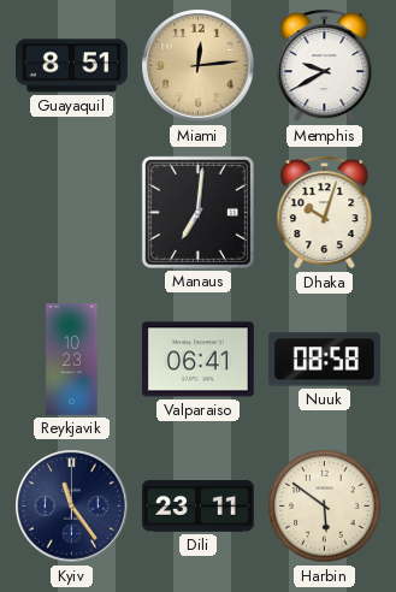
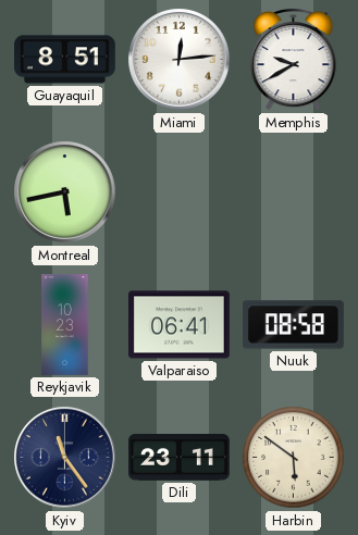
Miami dial: champagne -> white (180, 60)
Montreal: none -> 5:43 (65, 192)
Manaus: 7:01 -> none (197, 212)
Dhaka: 10:03 -> none (325, 213)
